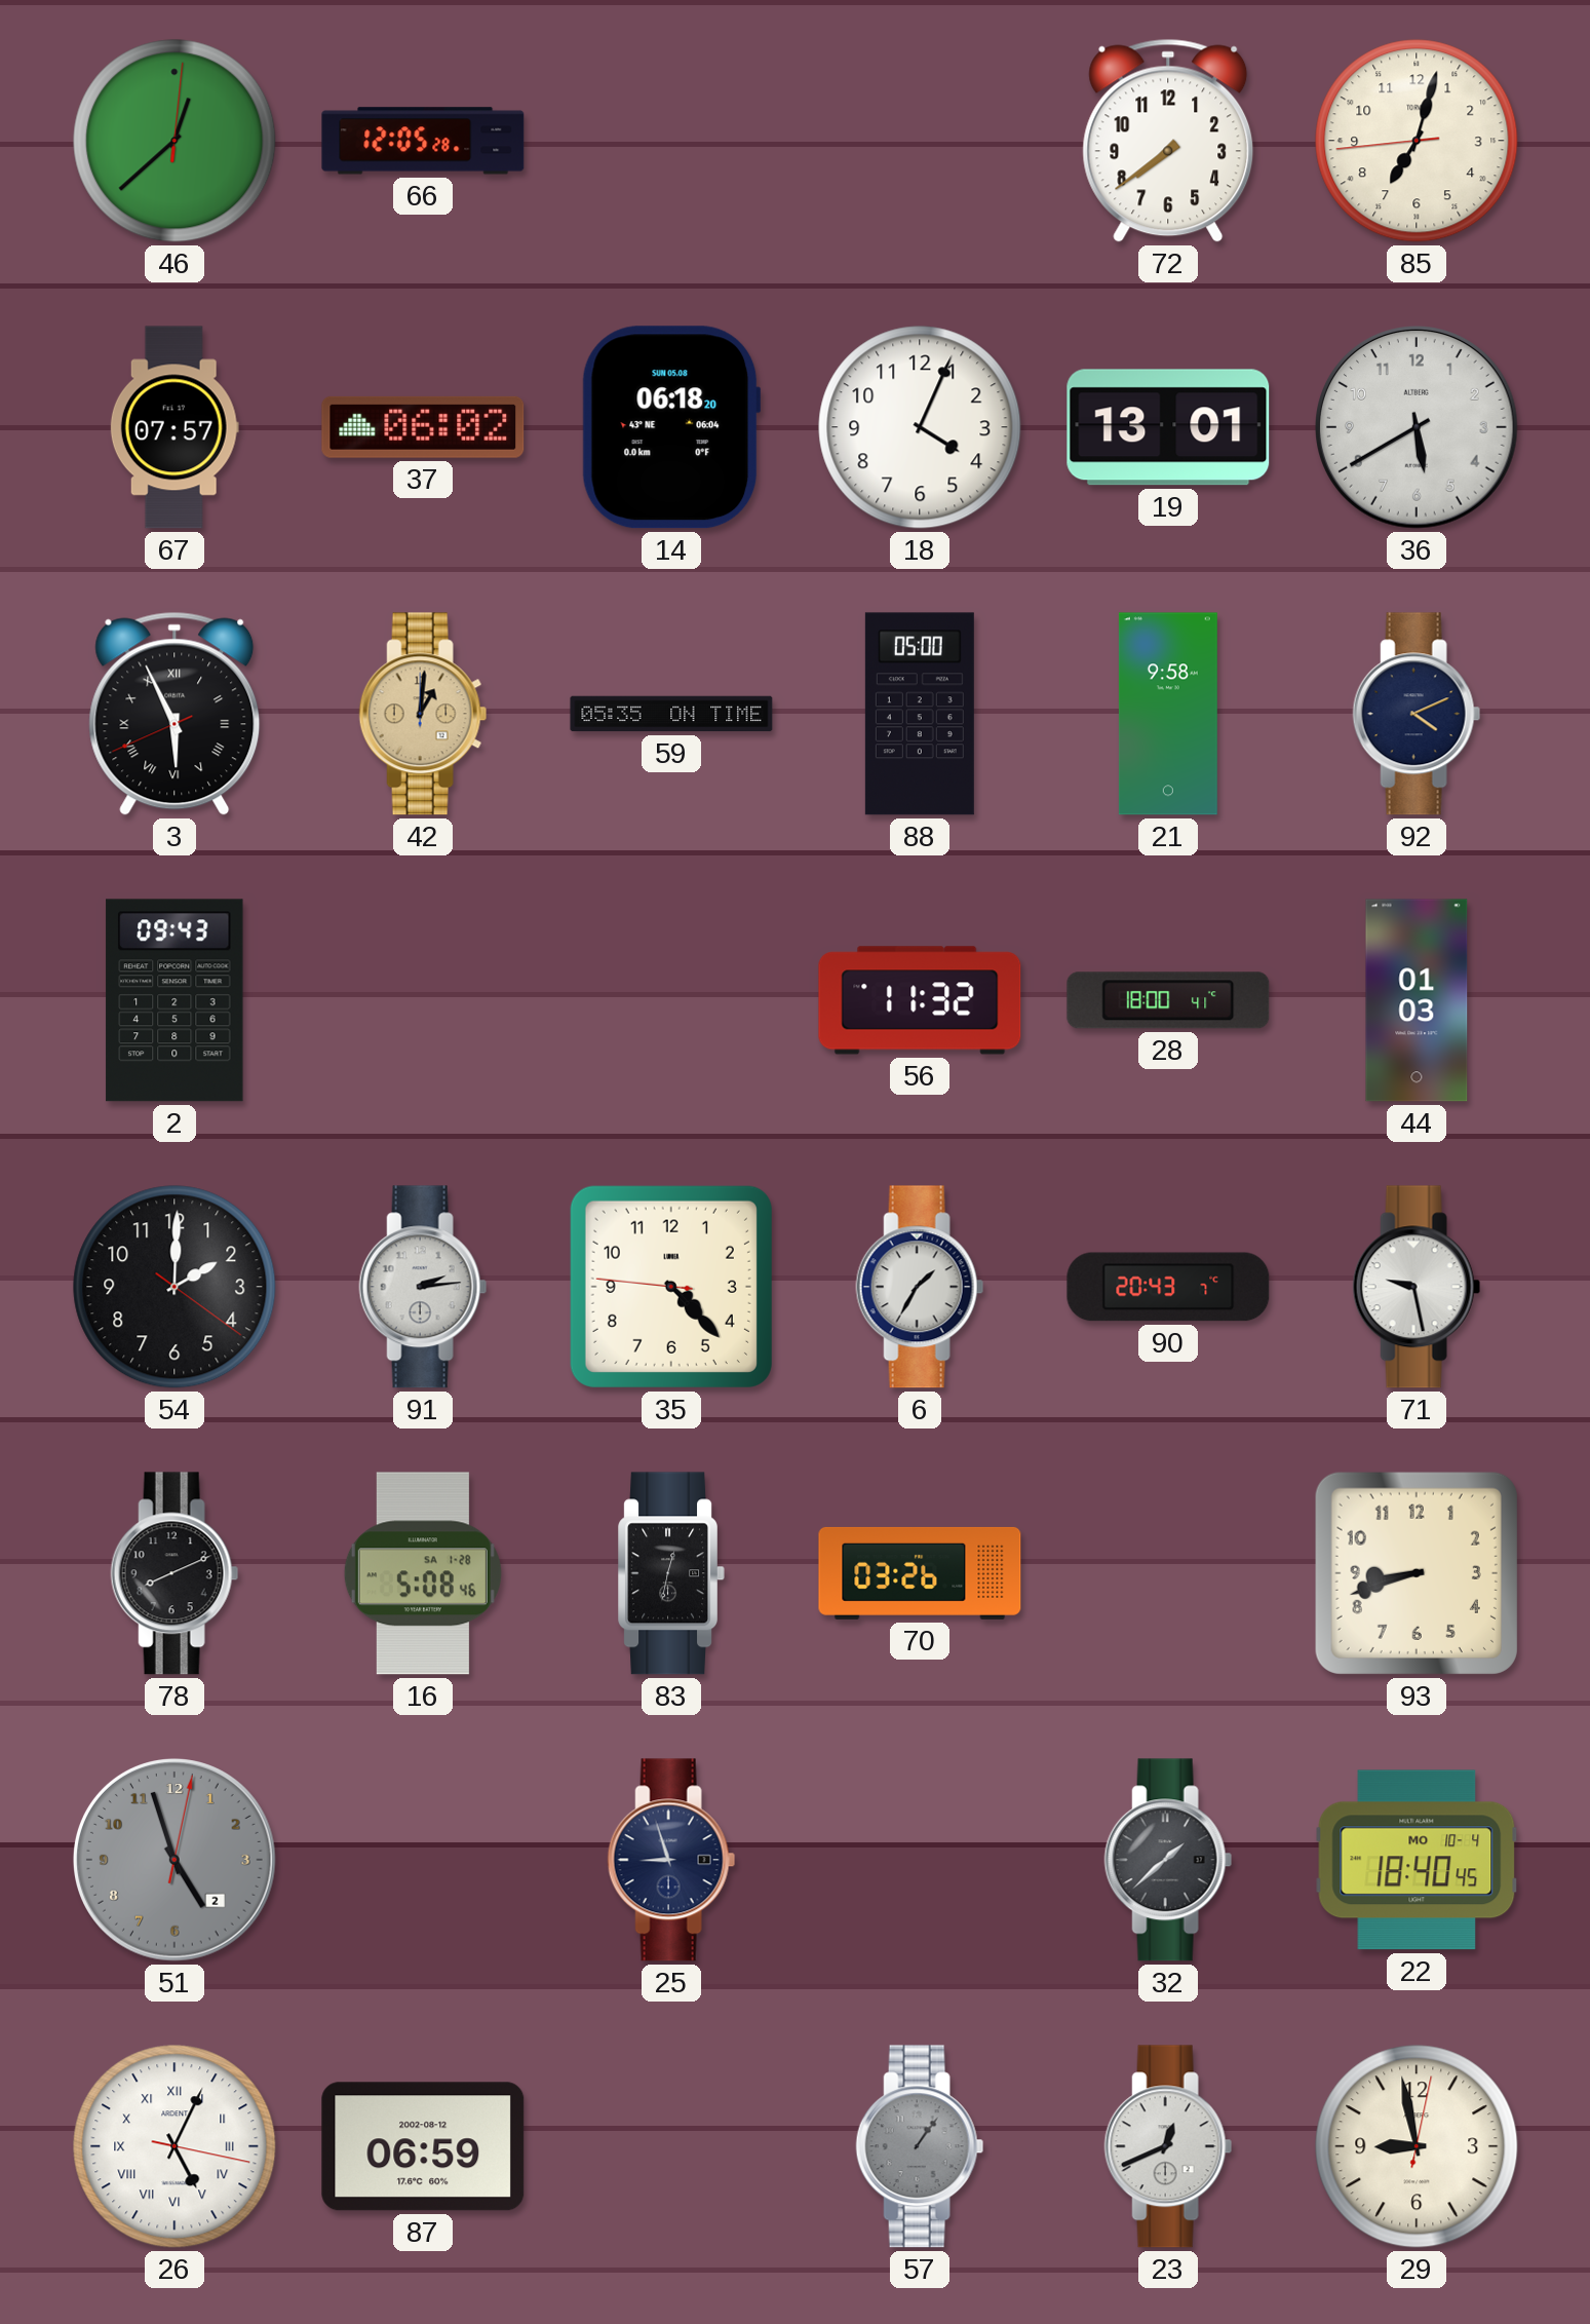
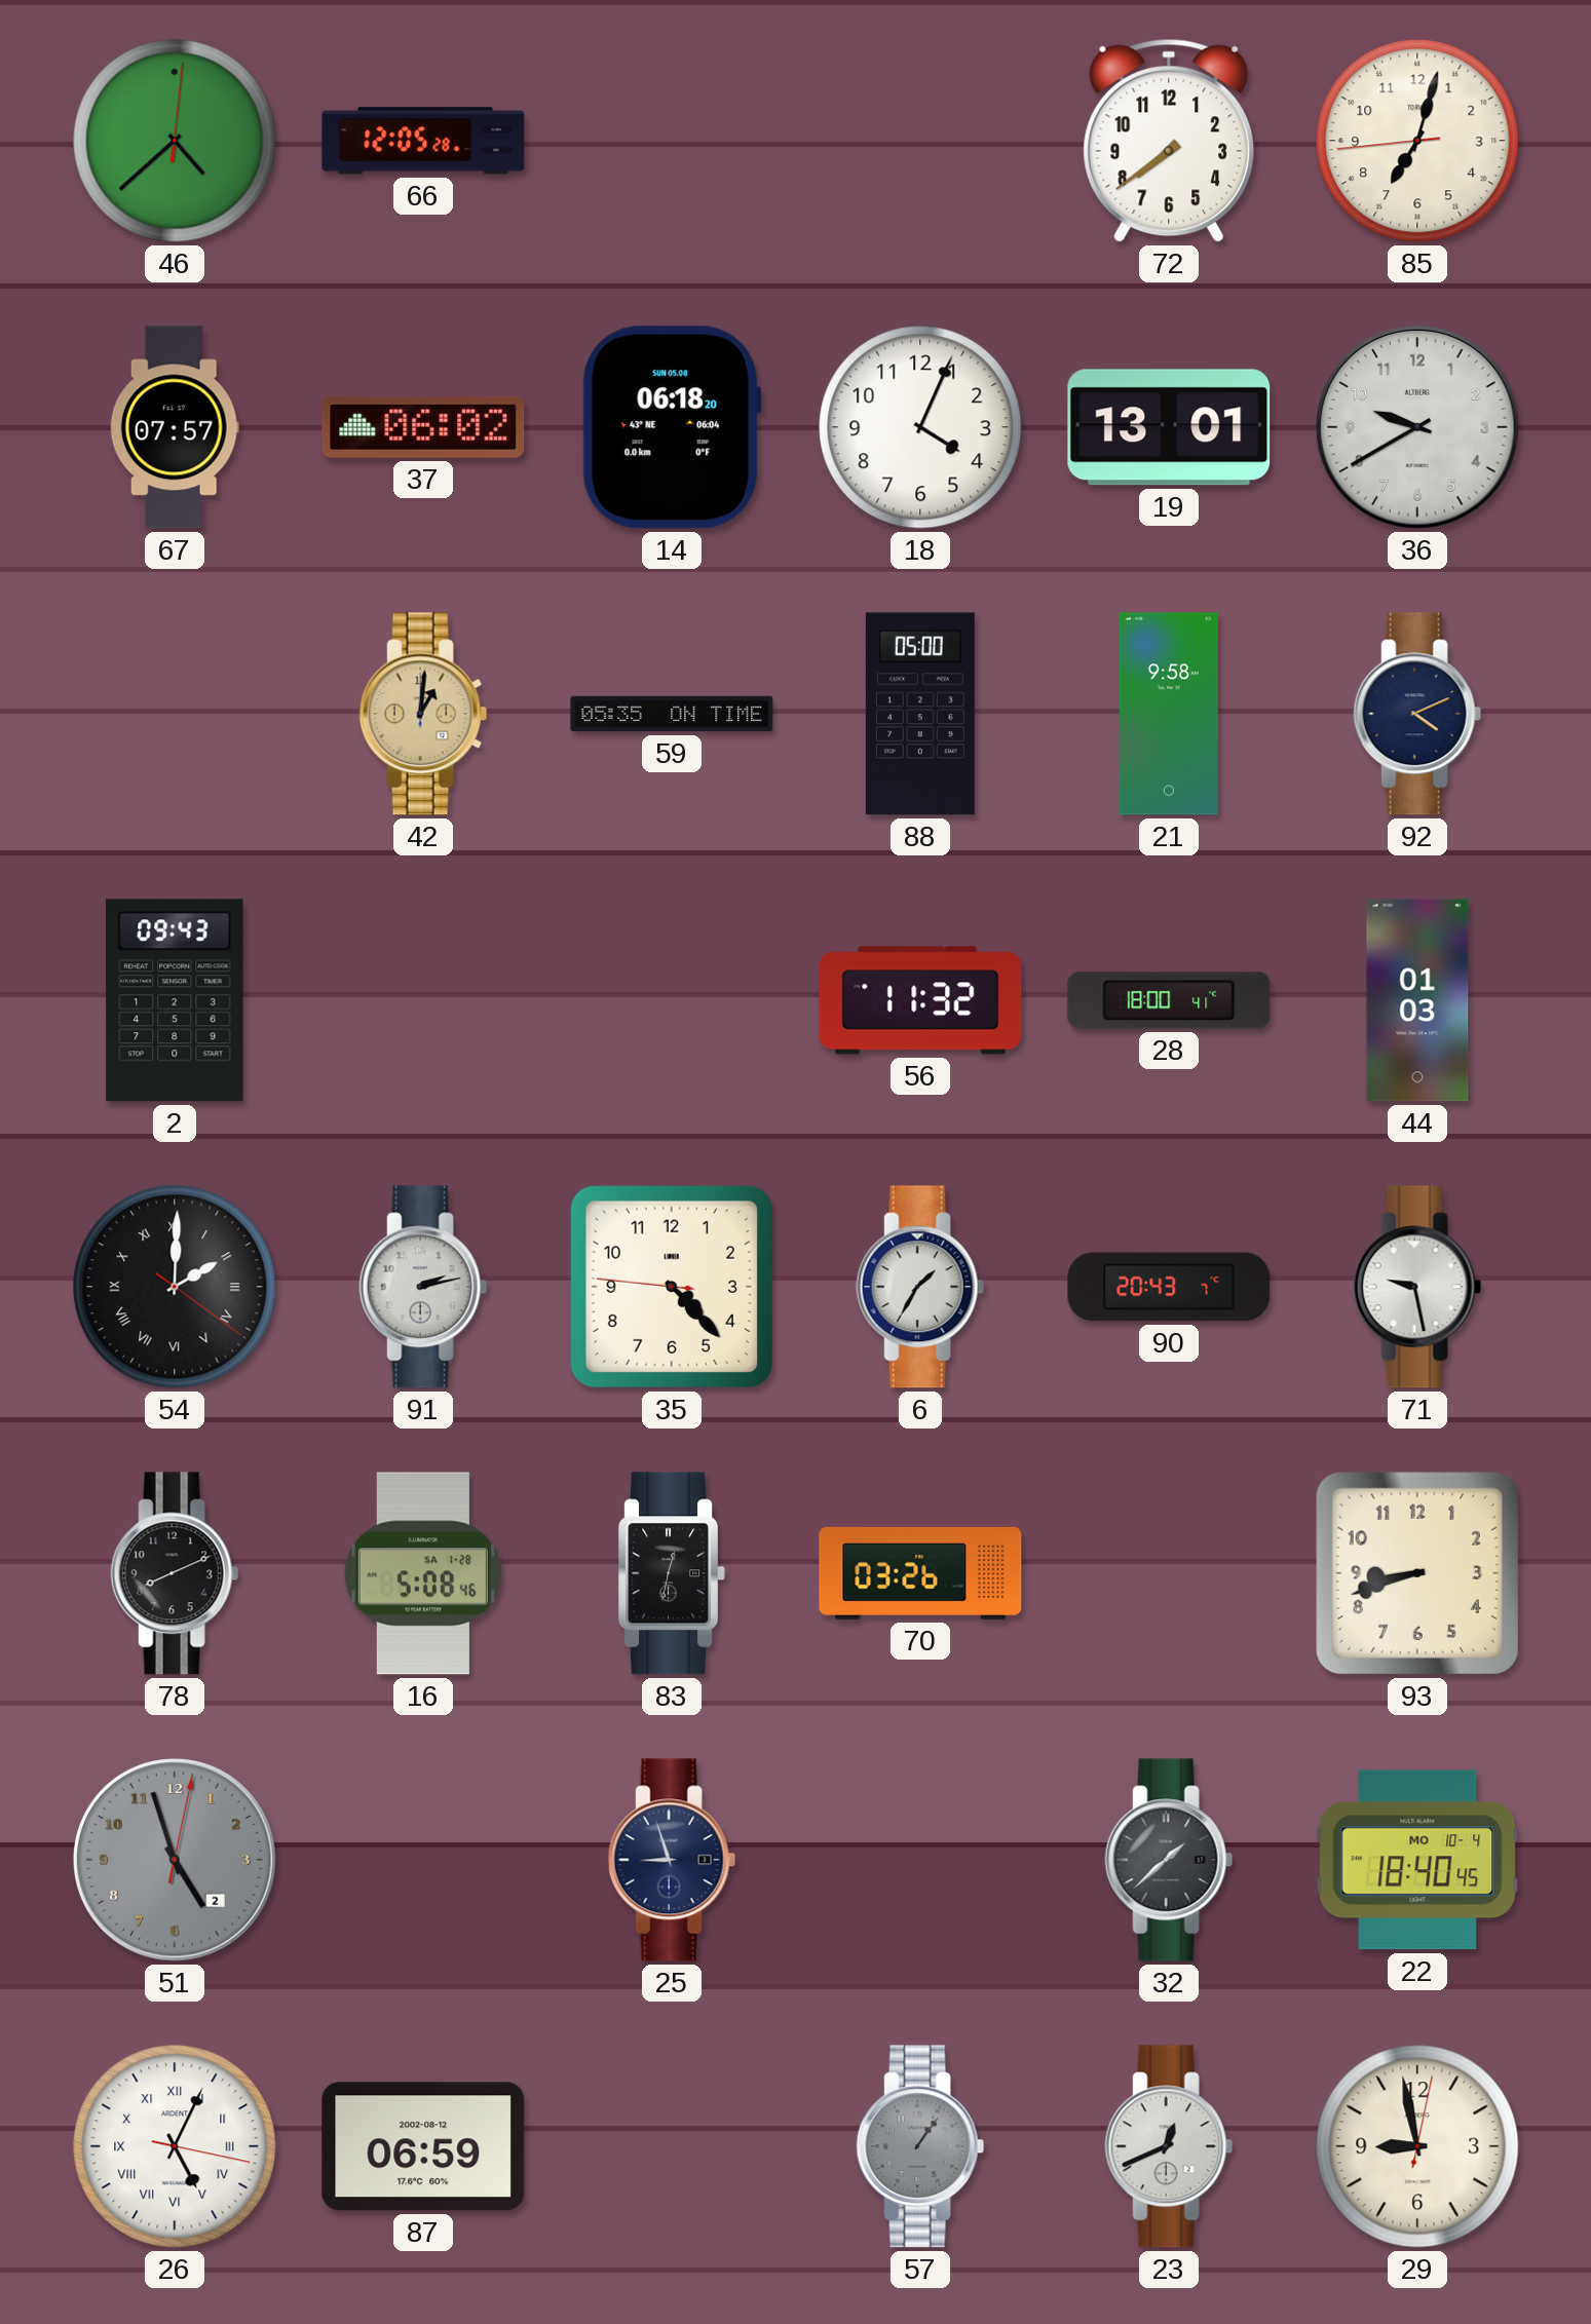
46: 12:38 -> 4:38 (175, 141)
36: 5:40 -> 9:40 (1418, 428)
3: 5:55 -> none (174, 714)
54 numerals: Arabic -> Roman (175, 1287)
91: 2:14 -> 2:13 (423, 1287)
